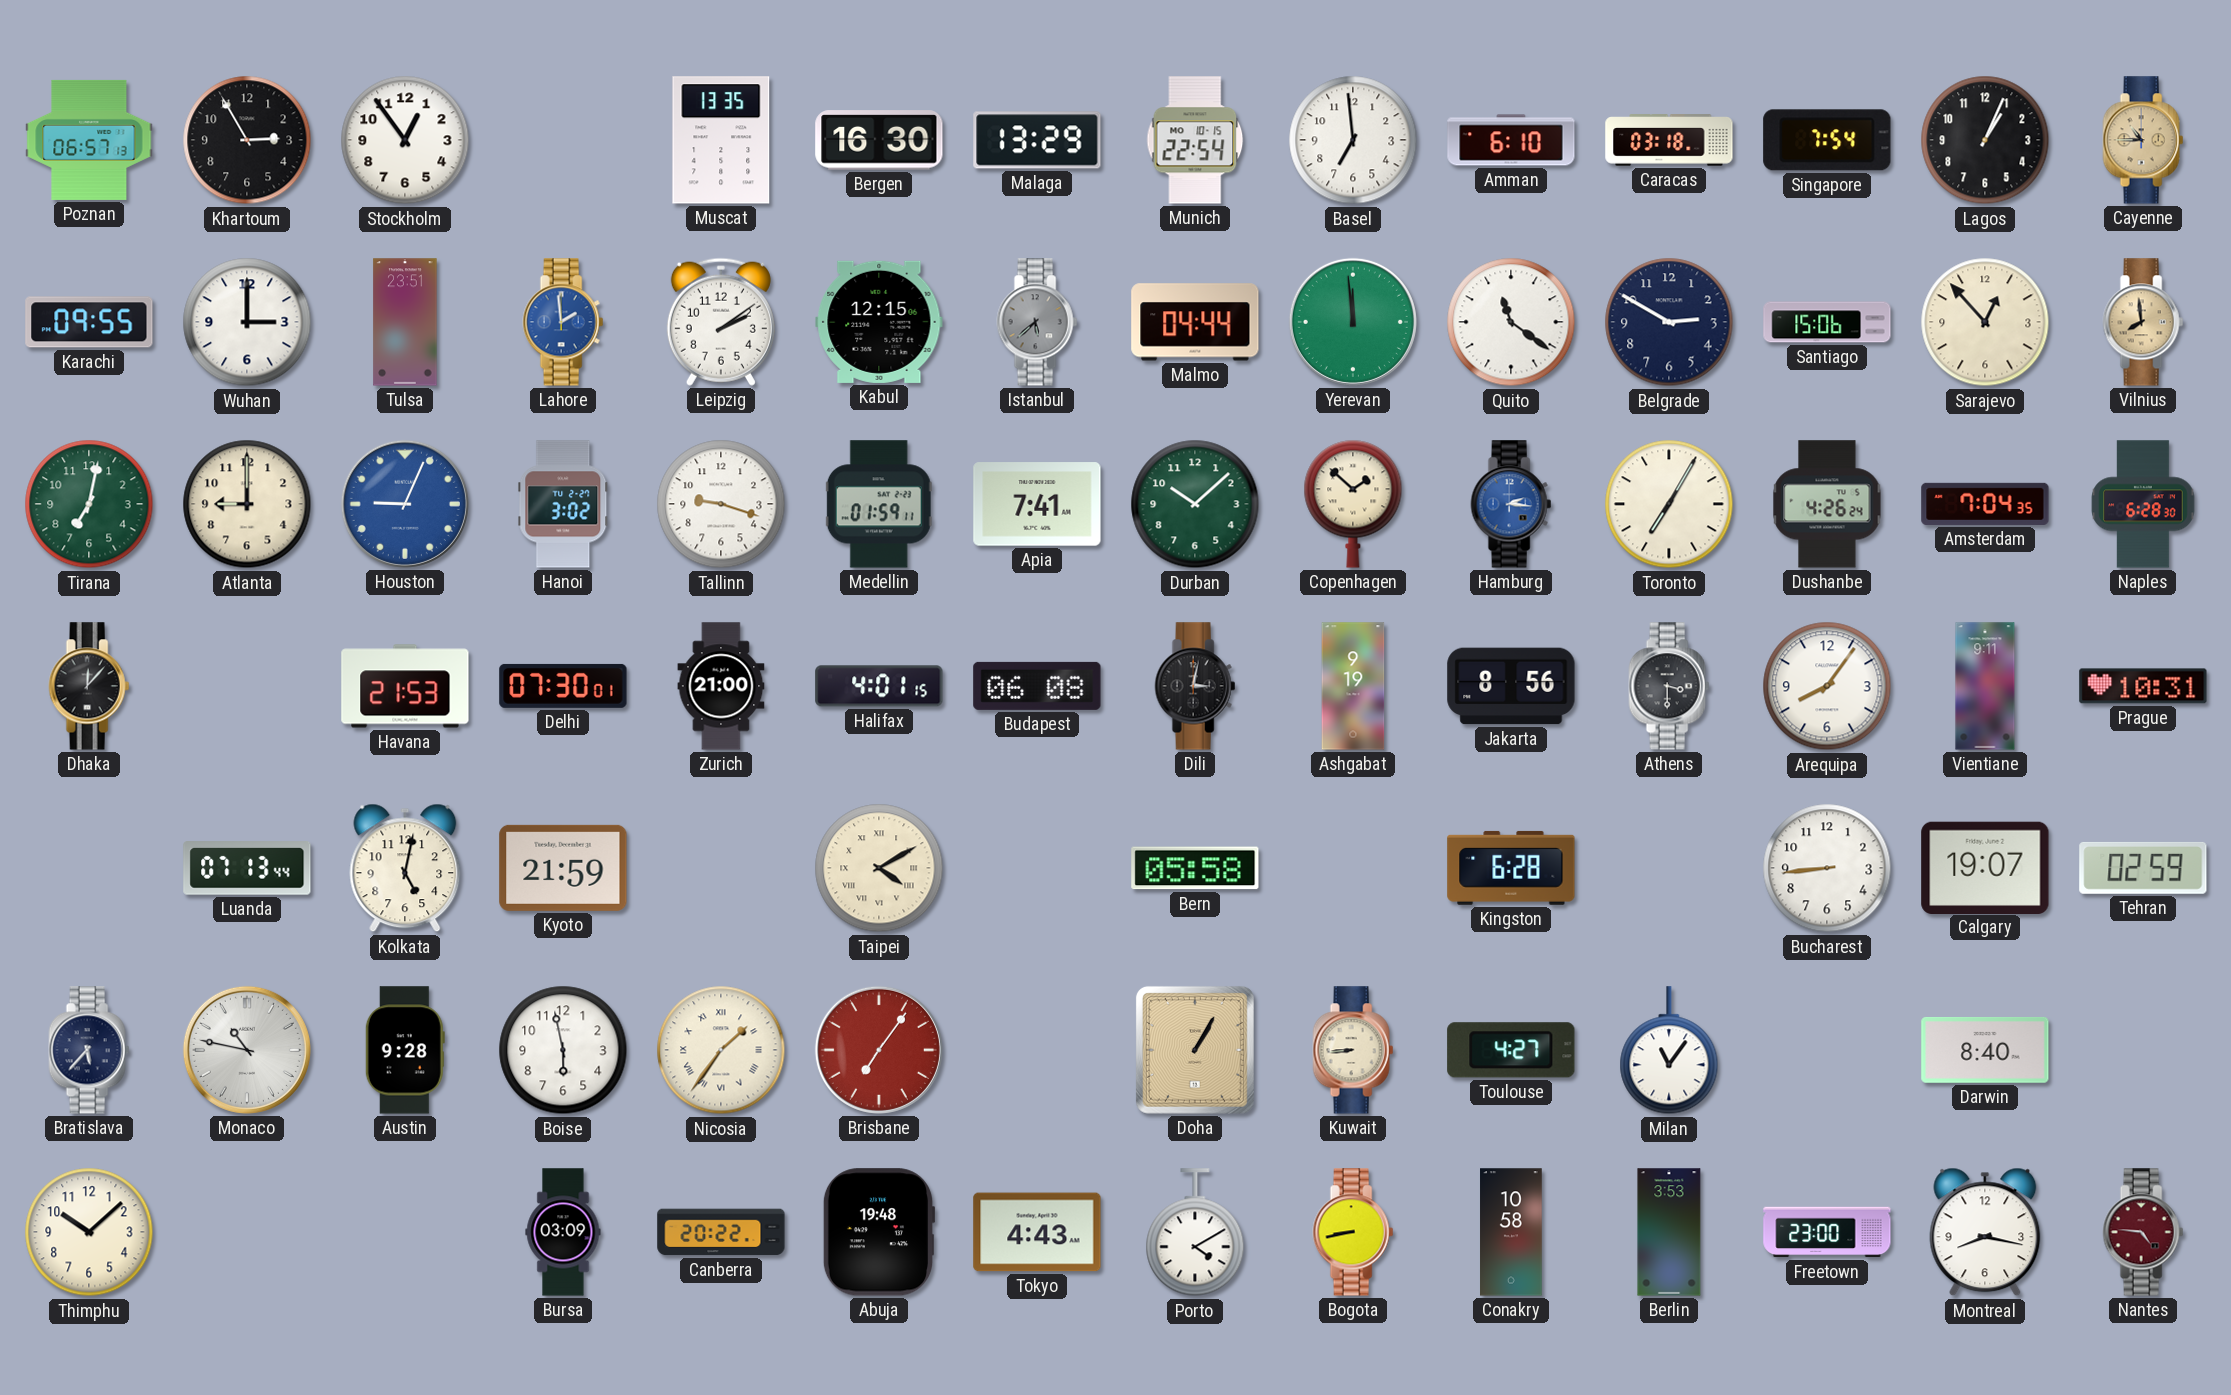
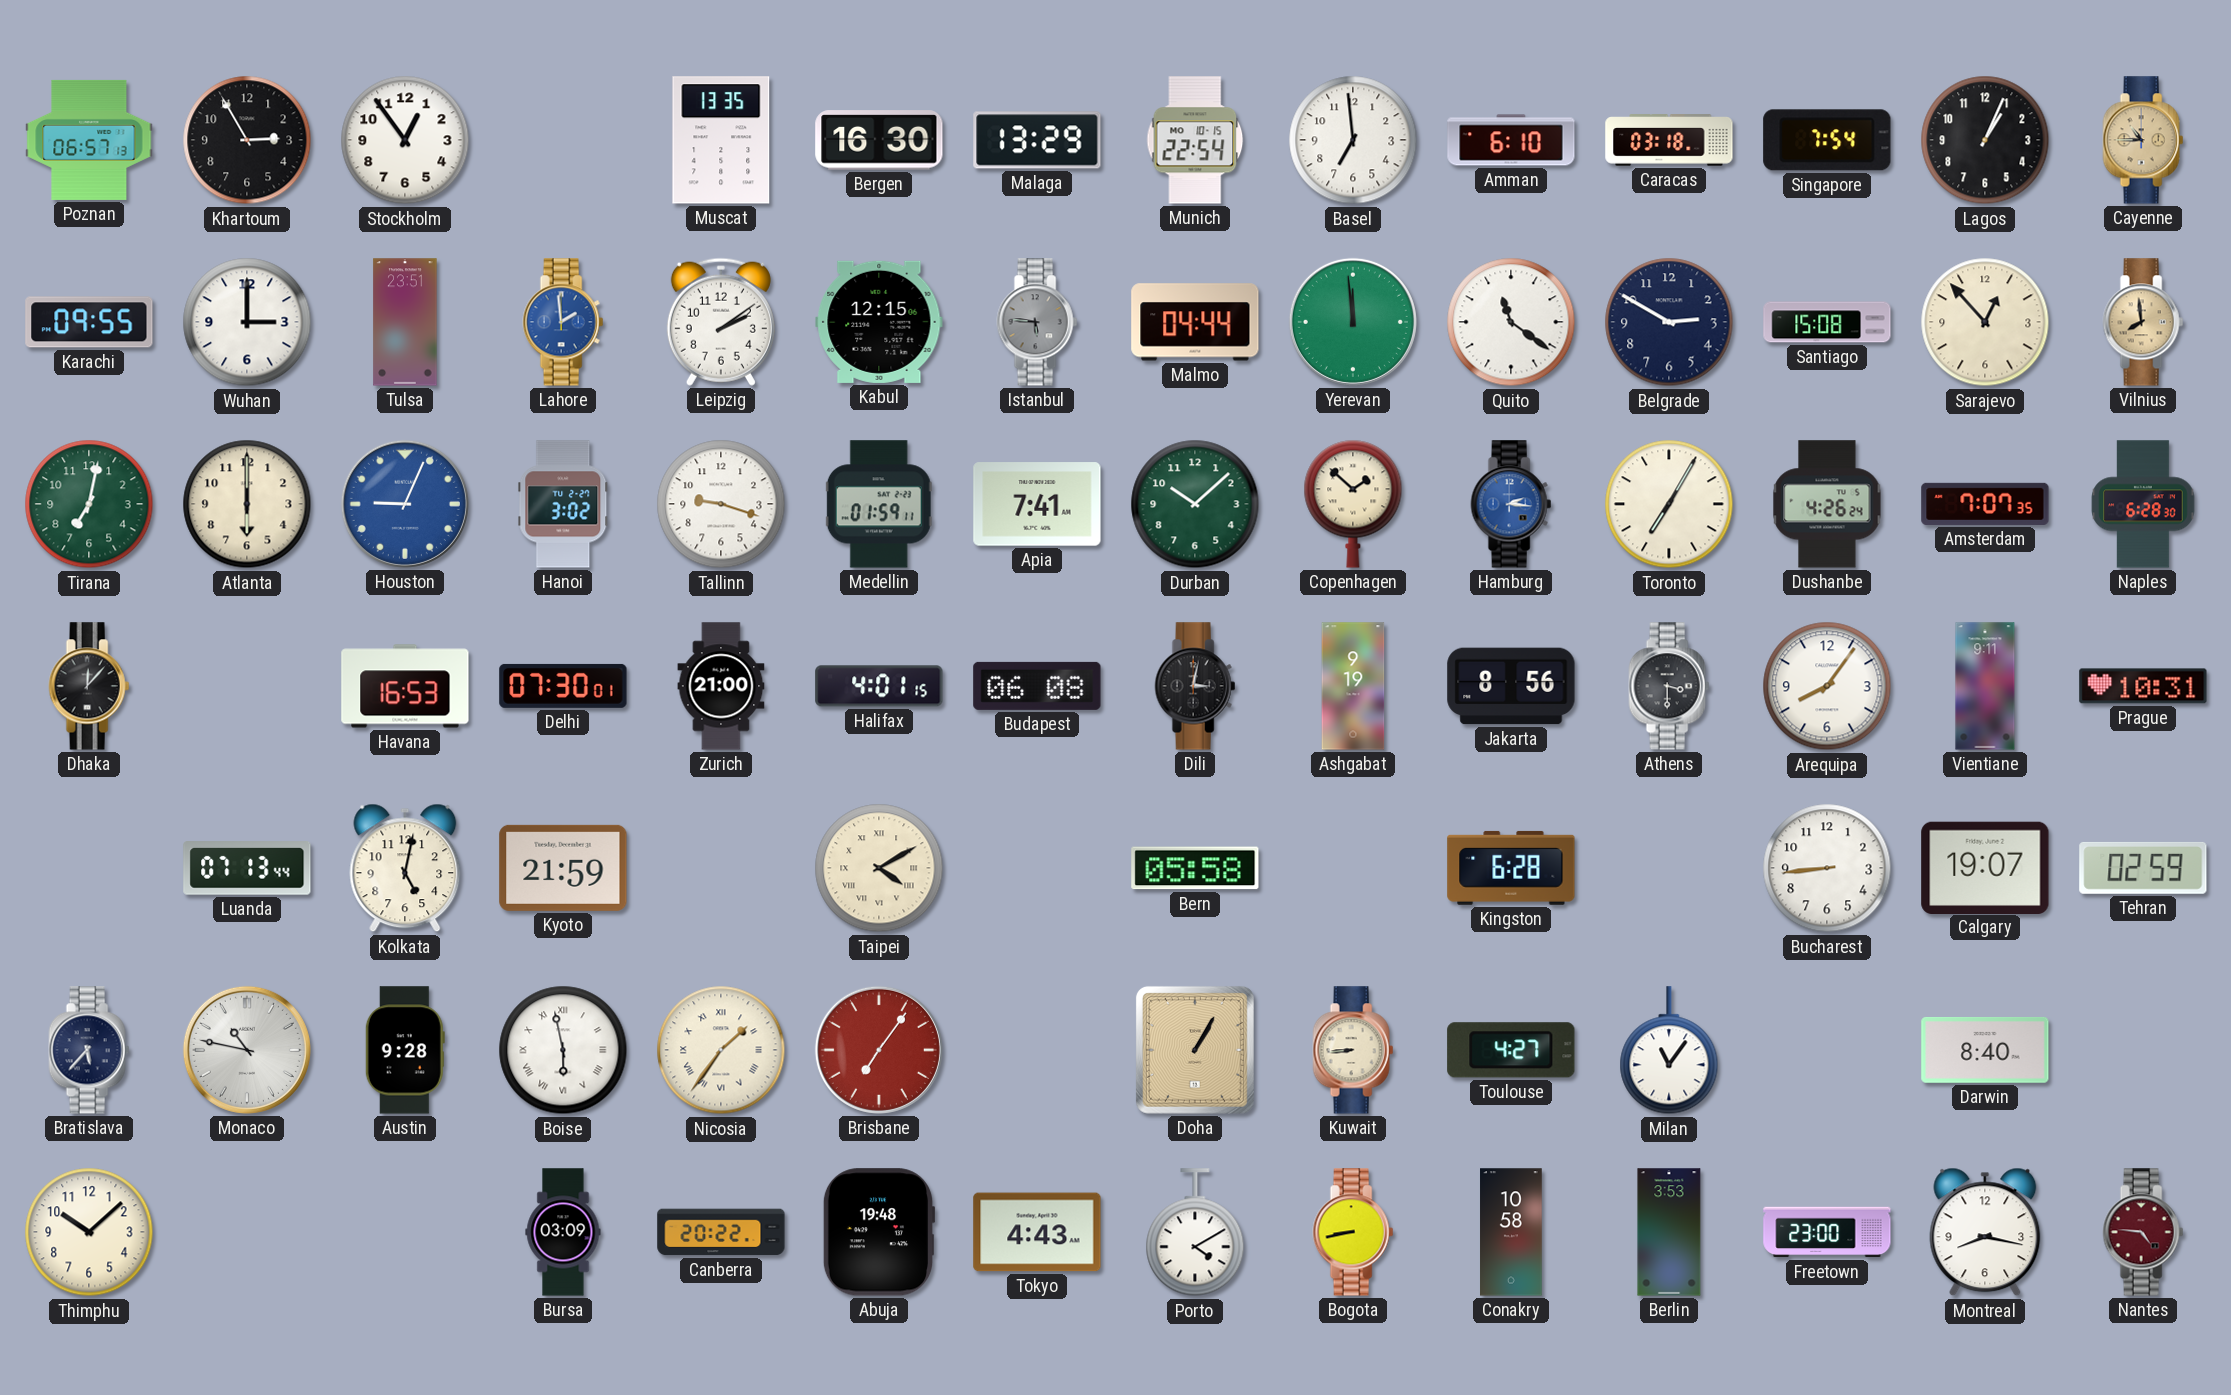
Istanbul: 5:38 -> 5:46 (1037, 322)
Santiago: 15:06 -> 15:08 (1827, 322)
Atlanta: 9:00 -> 6:00 (247, 504)
Amsterdam: 7:04 -> 7:07 (1985, 504)
Havana: 21:53 -> 16:53 (405, 686)
Boise numerals: Arabic -> Roman (563, 1050)
